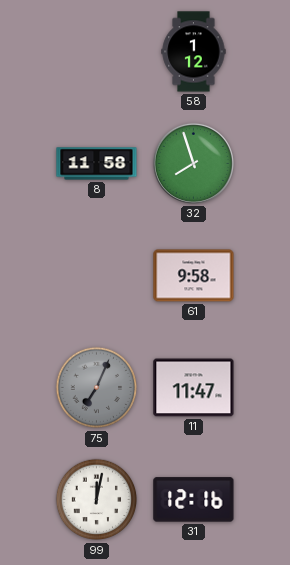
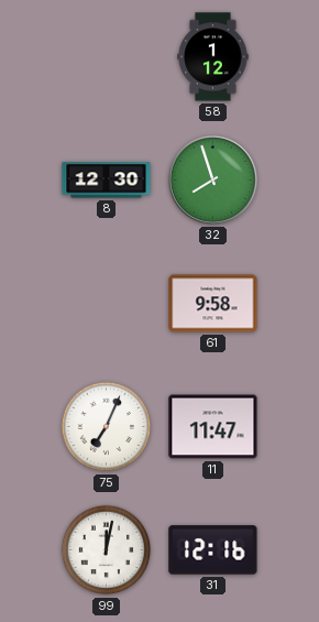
8: 11:58 -> 12:30 (107, 181)
75 dial: grey -> white (107, 427)
